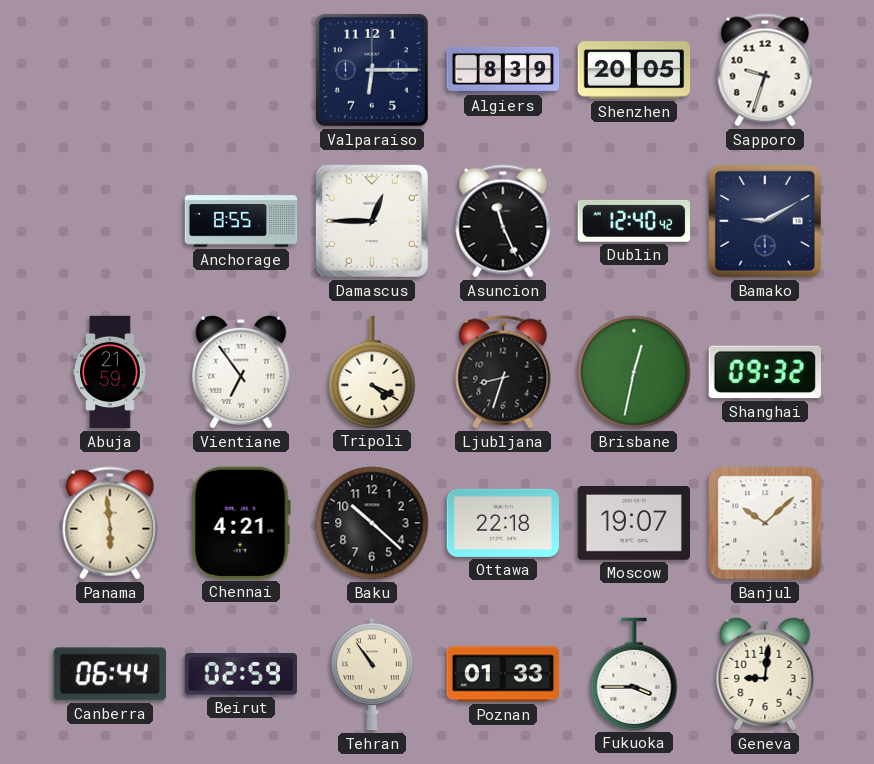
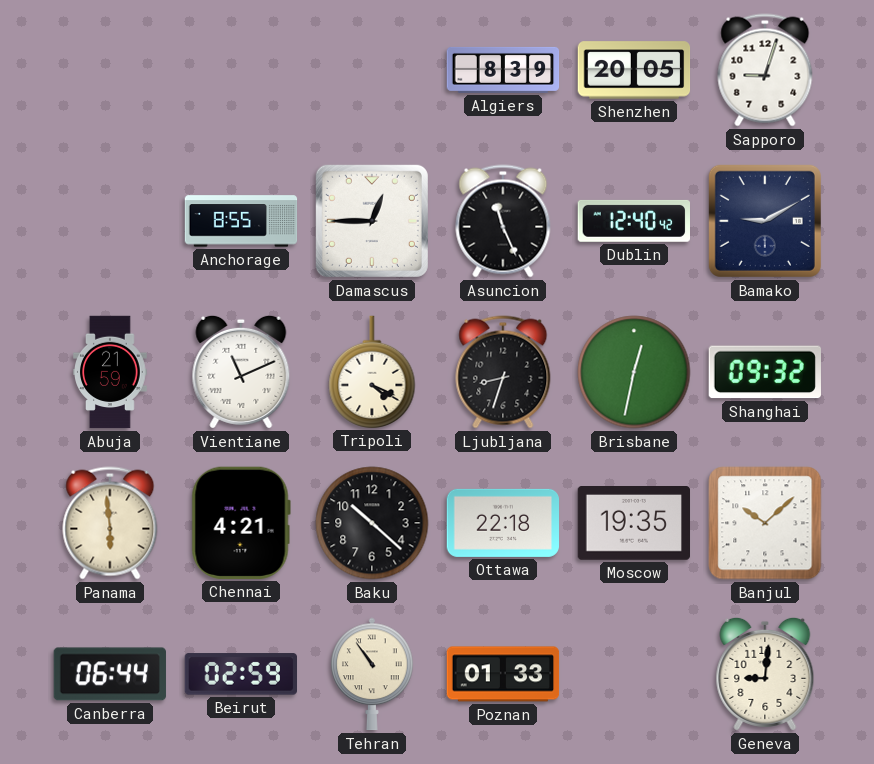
Valparaiso: 6:15 -> none (372, 70)
Sapporo: 9:33 -> 9:03 (765, 70)
Vientiane: 6:54 -> 11:11 (241, 372)
Moscow: 19:07 -> 19:35 (634, 524)
Fukuoka: 3:45 -> none (634, 674)
